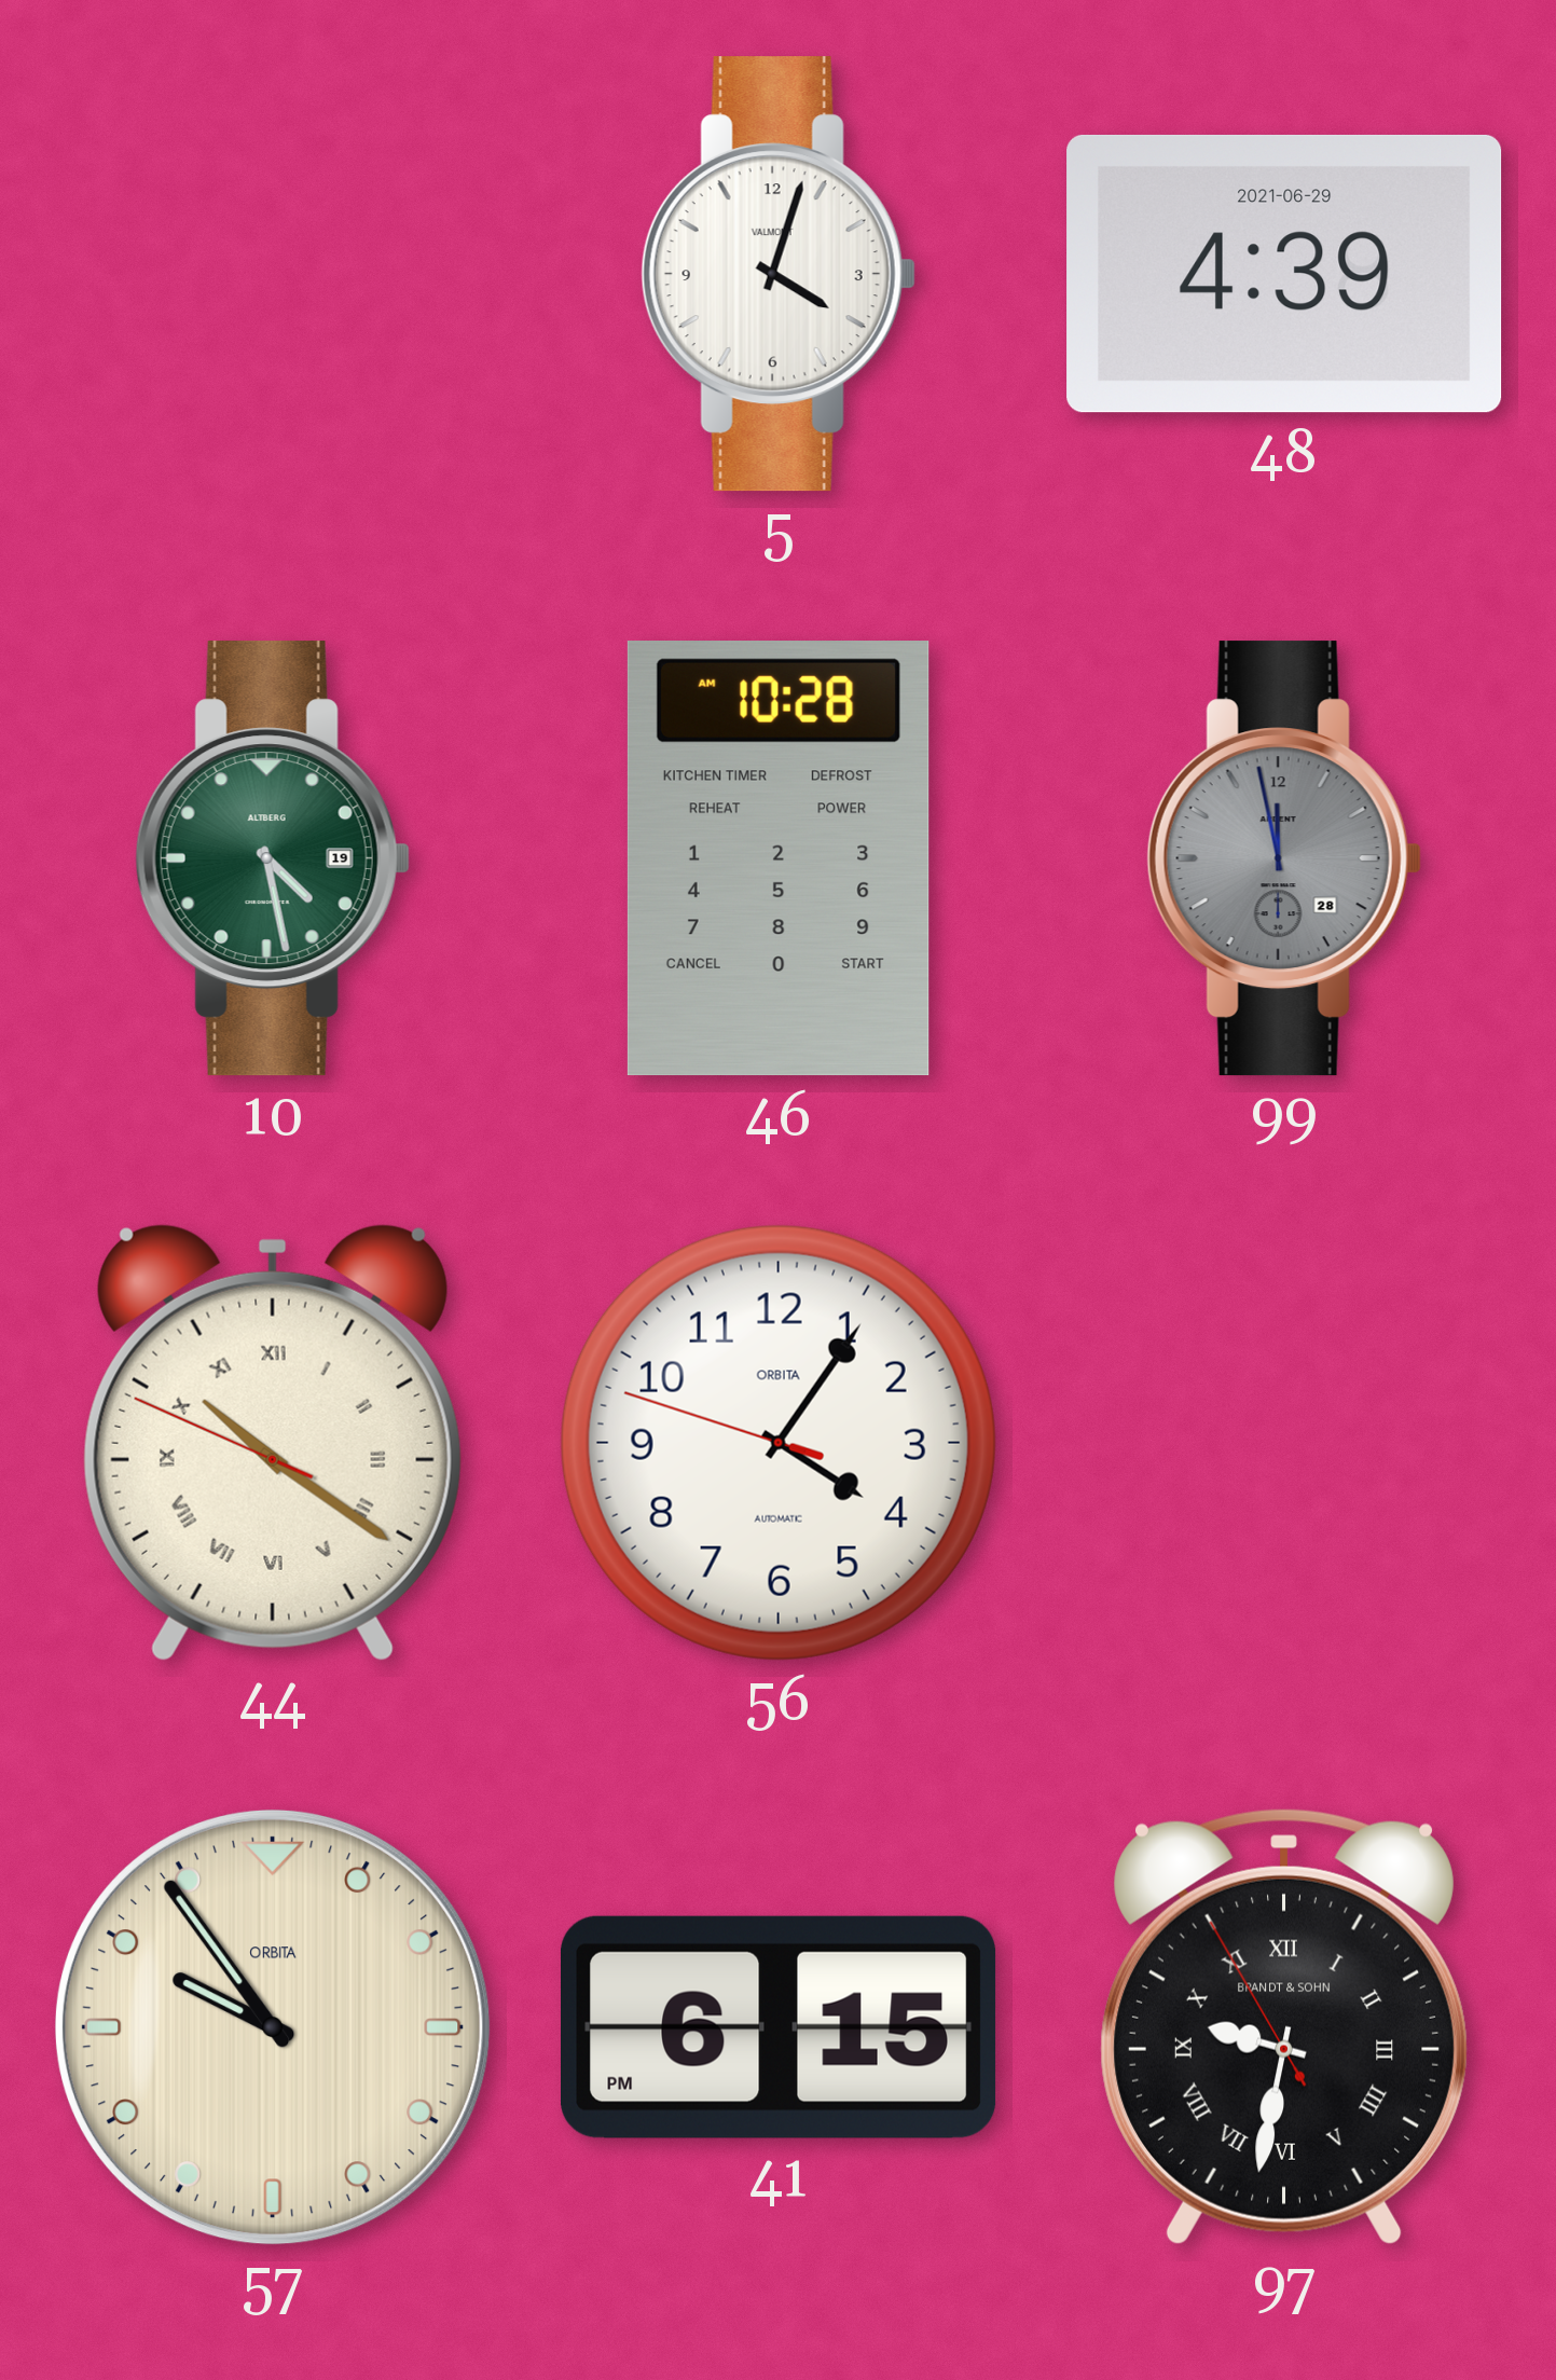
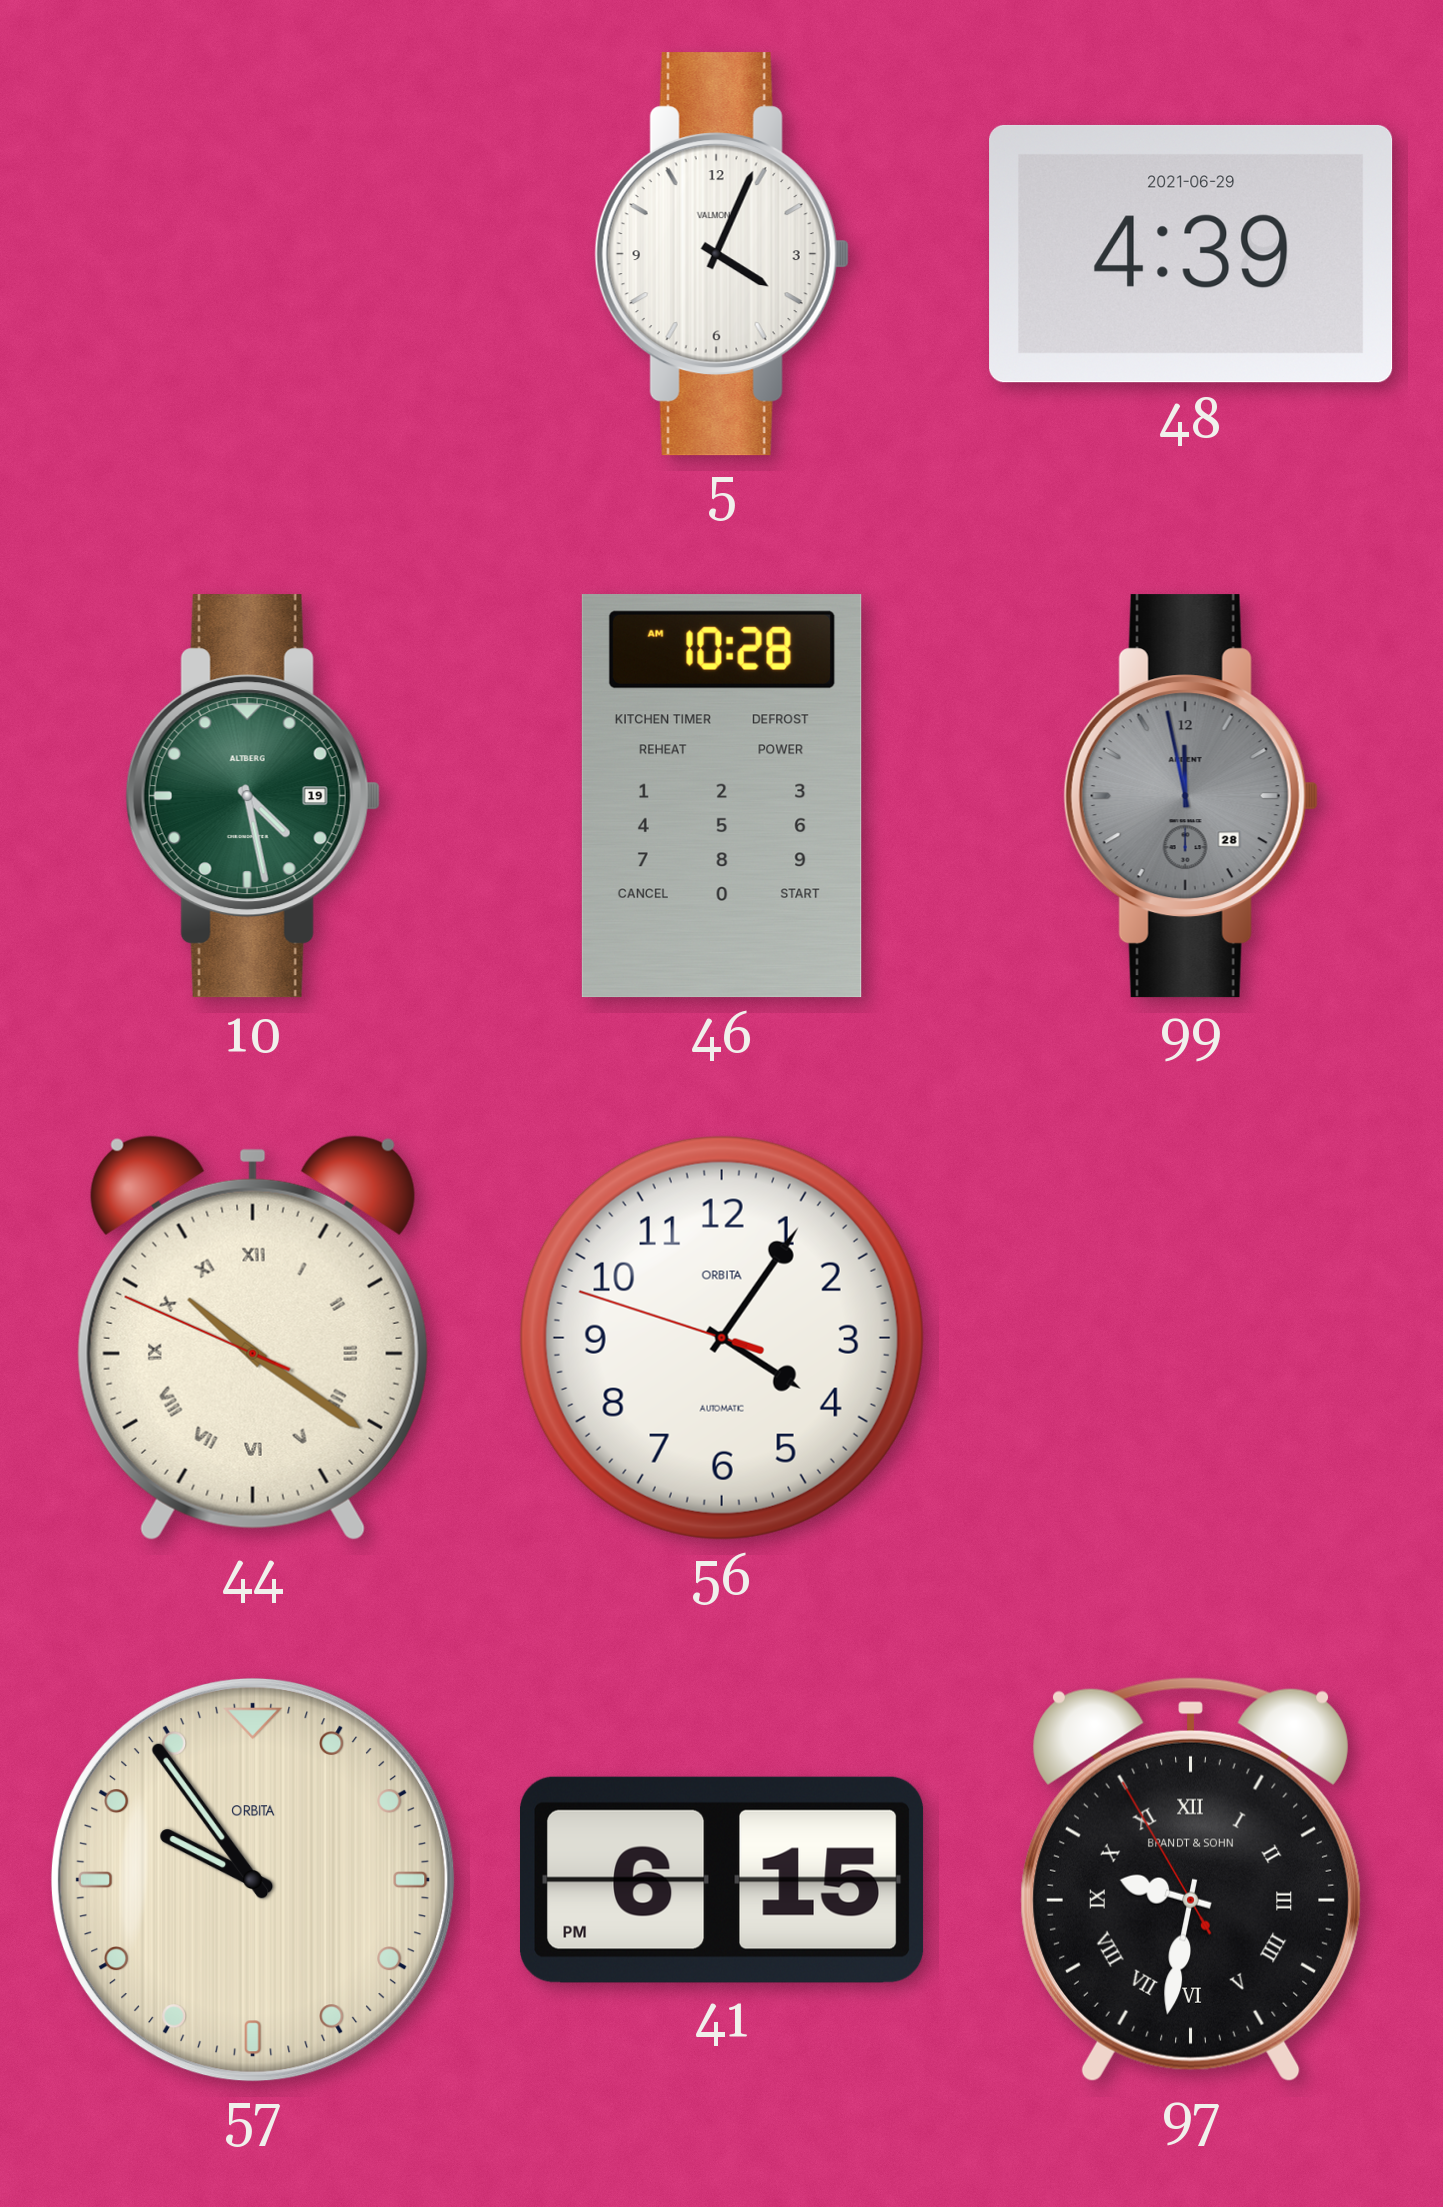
5: 4:03 -> 4:04 (722, 254)
